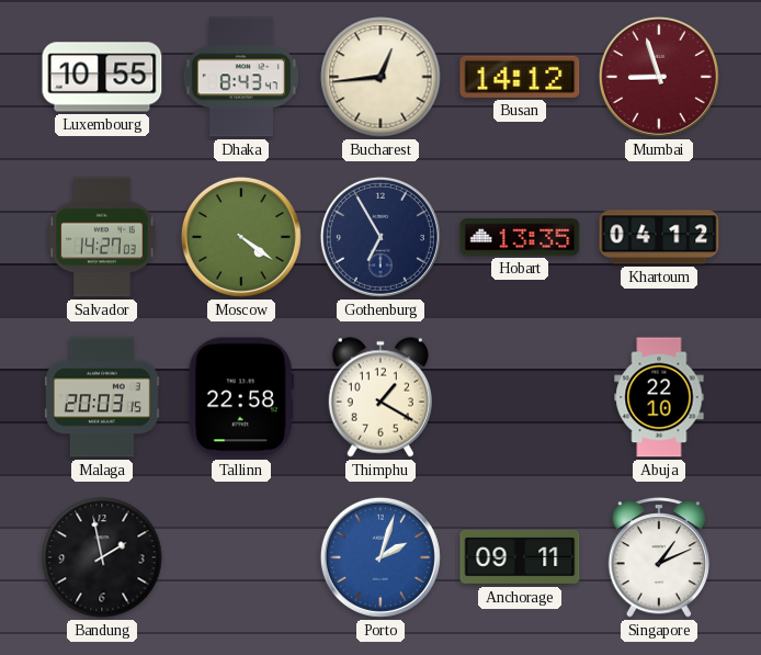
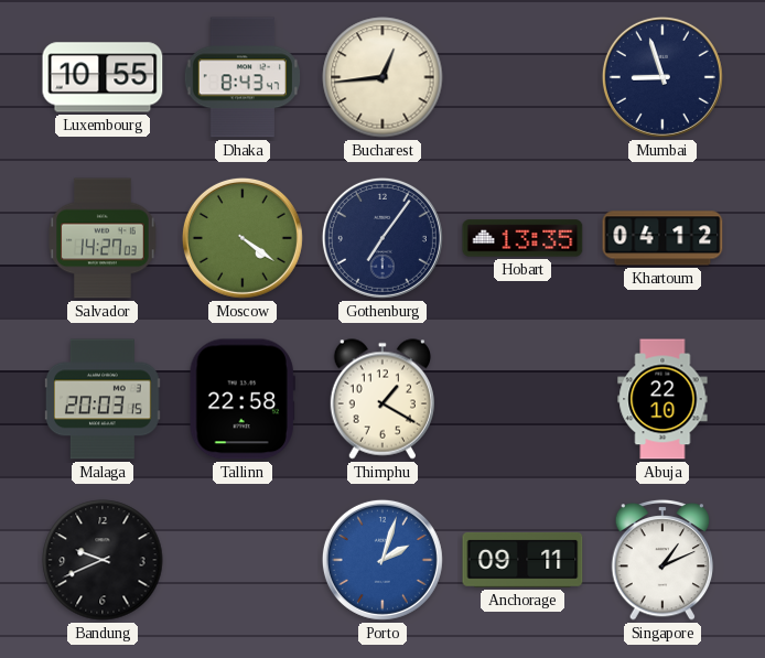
Busan: 14:12 -> none (520, 77)
Mumbai dial: burgundy -> navy (662, 77)
Gothenburg: 6:55 -> 7:06 (382, 238)
Bandung: 1:58 -> 9:41 (103, 560)
